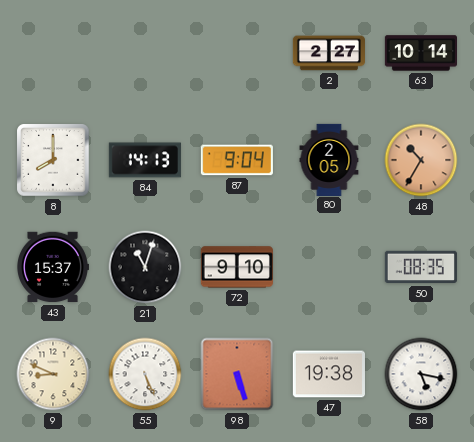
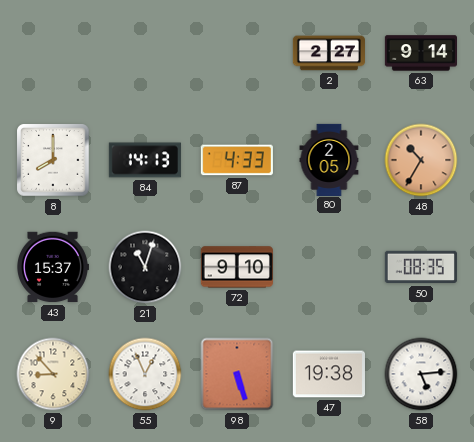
63: 10:14 -> 9:14 (420, 53)
87: 9:04 -> 4:33 (237, 160)
9: 8:49 -> 8:53 (53, 374)
55: 5:26 -> 12:56 (145, 374)
58: 5:17 -> 5:14 (421, 374)
